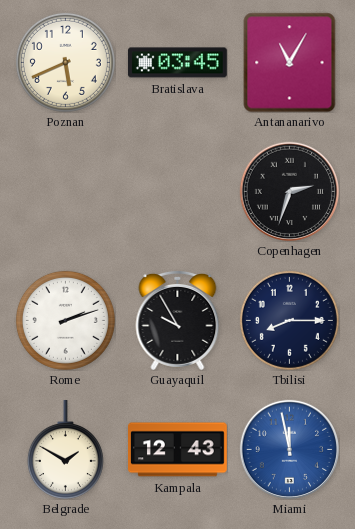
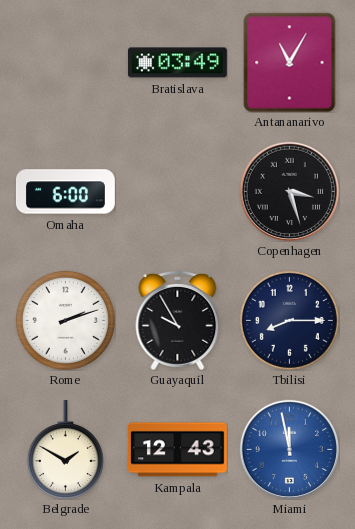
Poznan: 5:41 -> none (65, 62)
Bratislava: 03:45 -> 03:49 (177, 63)
Omaha: none -> 6:00 (66, 192)
Copenhagen: 2:33 -> 3:27 (289, 191)
